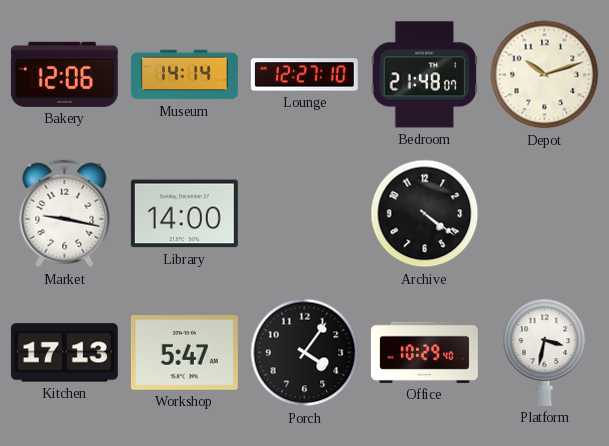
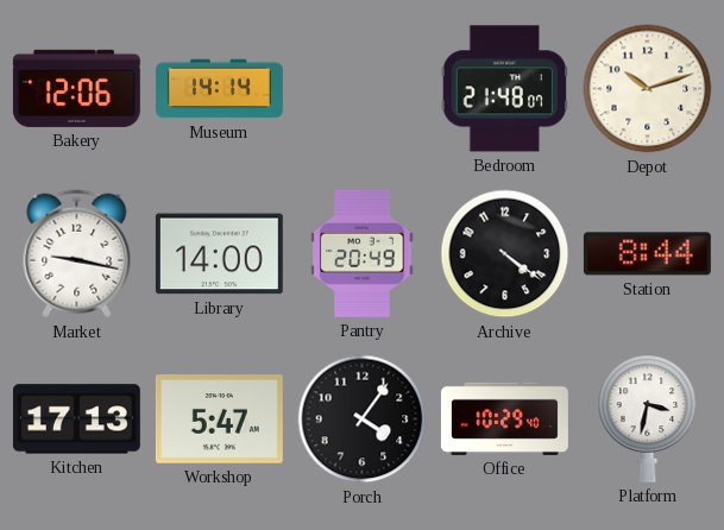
Lounge: 12:27 -> none (304, 75)
Pantry: none -> 20:49 (363, 253)
Station: none -> 8:44 (647, 254)
